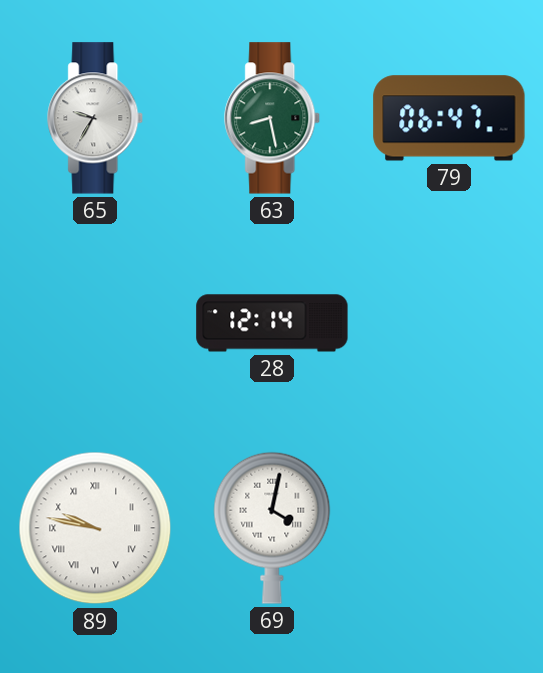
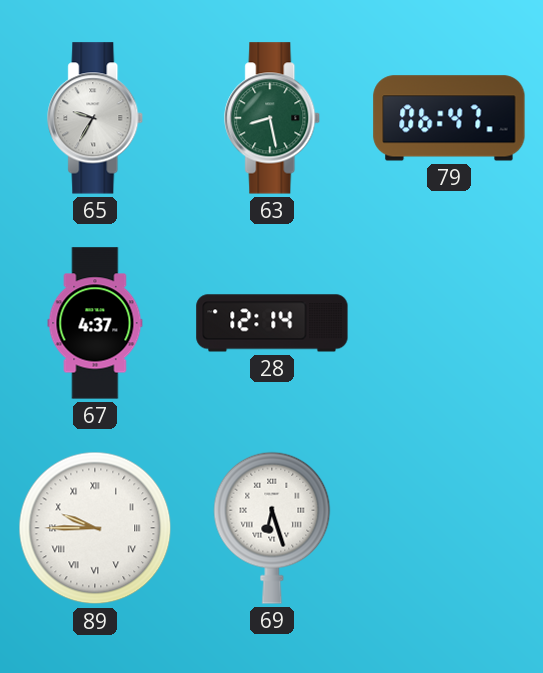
67: none -> 4:37 (95, 323)
89: 9:47 -> 9:45 (95, 528)
69: 4:02 -> 6:27 (272, 528)
